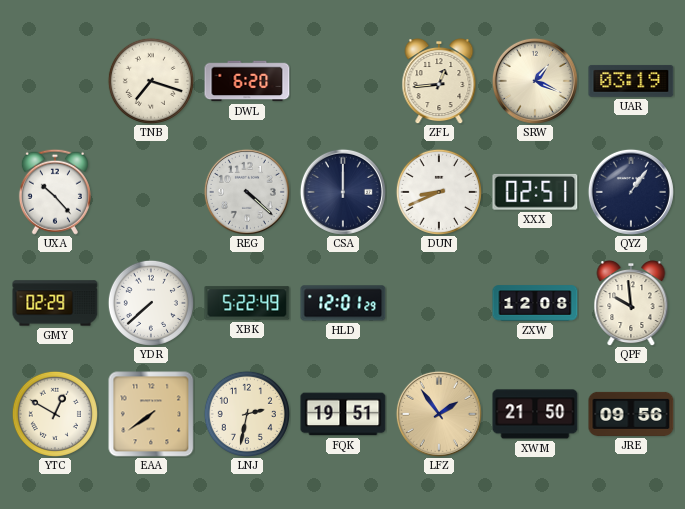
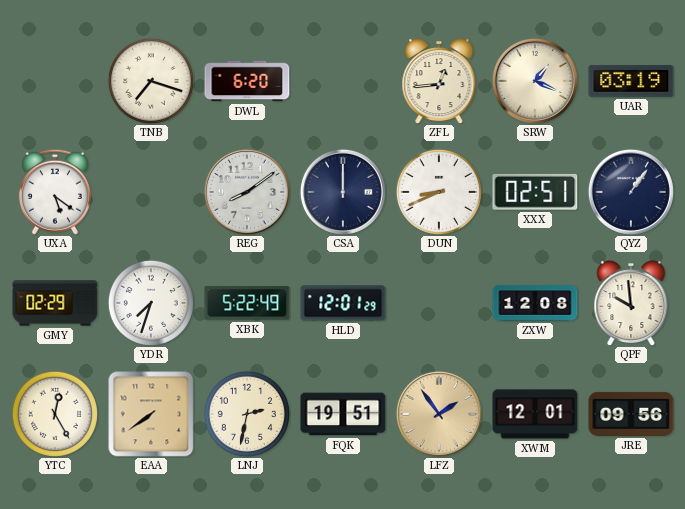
UXA: 10:23 -> 5:21 (55, 192)
REG: 4:22 -> 8:09 (247, 192)
YDR: 7:38 -> 7:33 (151, 303)
YTC: 12:50 -> 12:25 (55, 414)
XWM: 21:50 -> 12:01 (535, 414)
